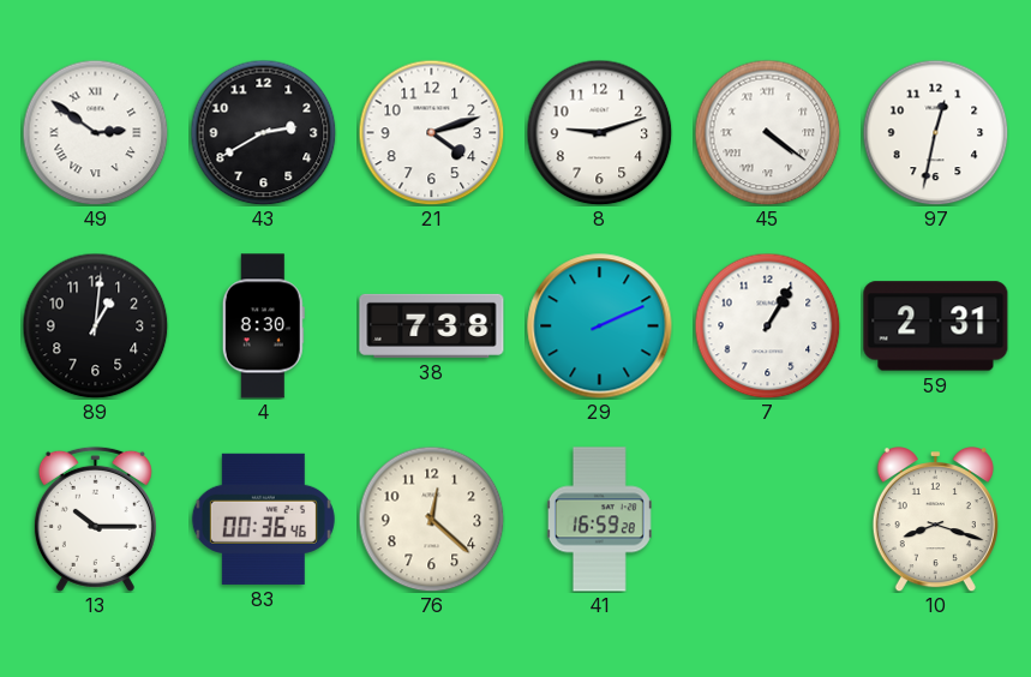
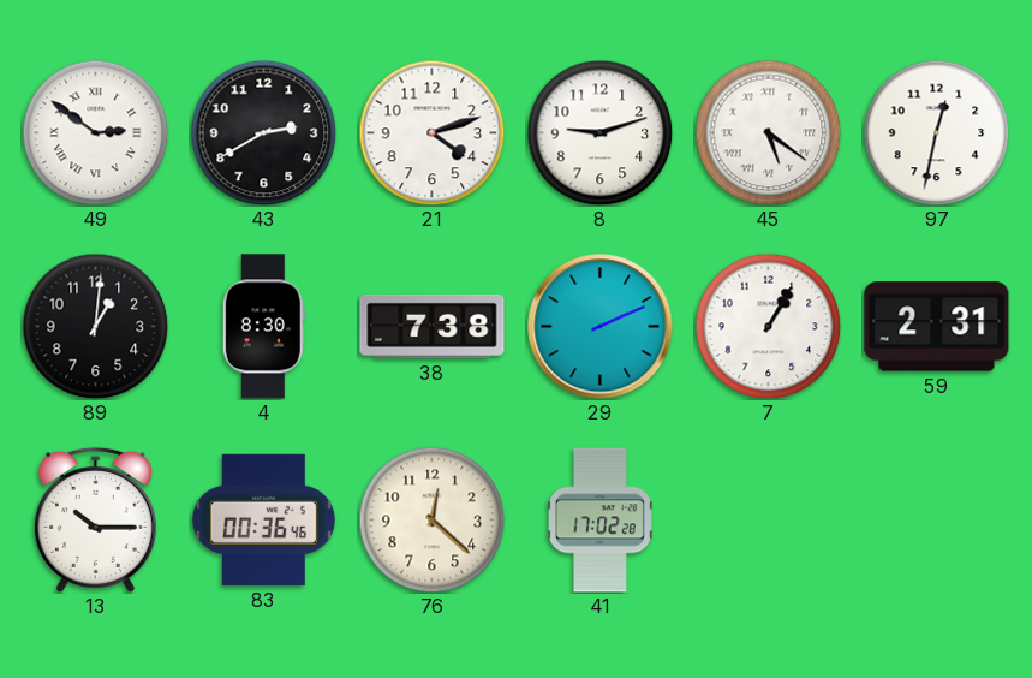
45: 4:21 -> 5:21 (768, 132)
41: 16:59 -> 17:02 (599, 521)
10: 8:18 -> none (935, 520)
